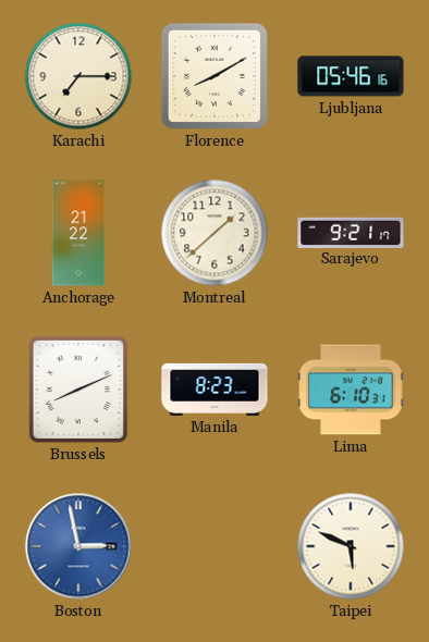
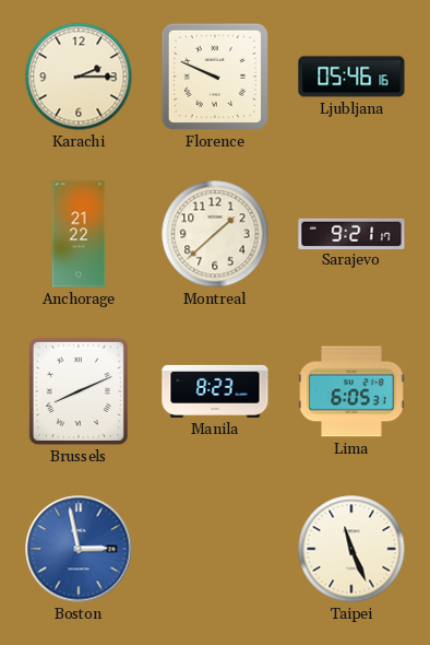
Karachi: 7:15 -> 2:15 (79, 77)
Florence: 8:10 -> 9:49 (215, 77)
Lima: 6:10 -> 6:05 (351, 391)
Taipei: 5:49 -> 11:26 (351, 549)
